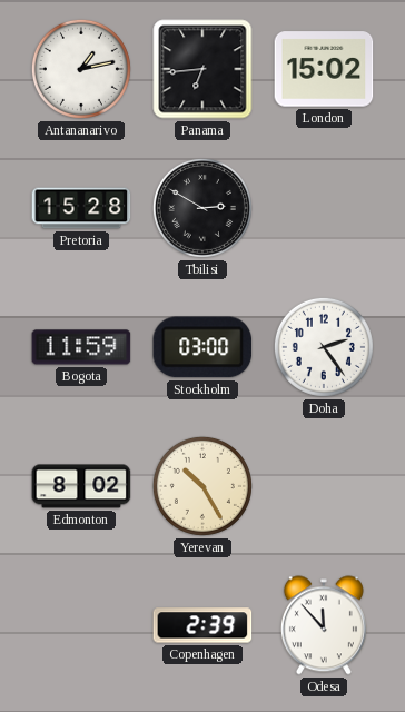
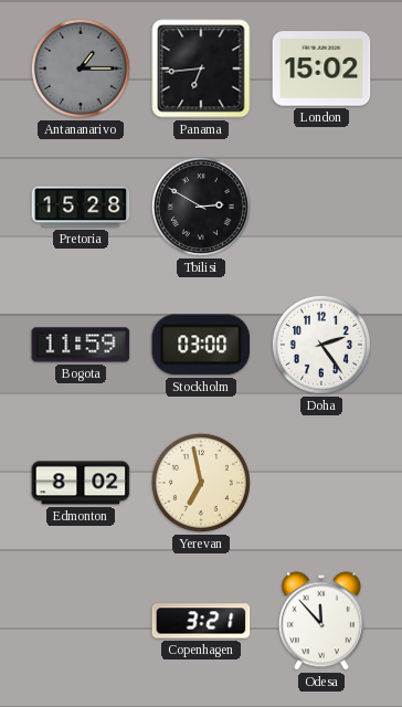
Antananarivo: 1:13 -> 1:15 (81, 68)
Antananarivo dial: white -> grey (81, 68)
Yerevan: 10:25 -> 6:58 (201, 483)
Copenhagen: 2:39 -> 3:21 (201, 621)
